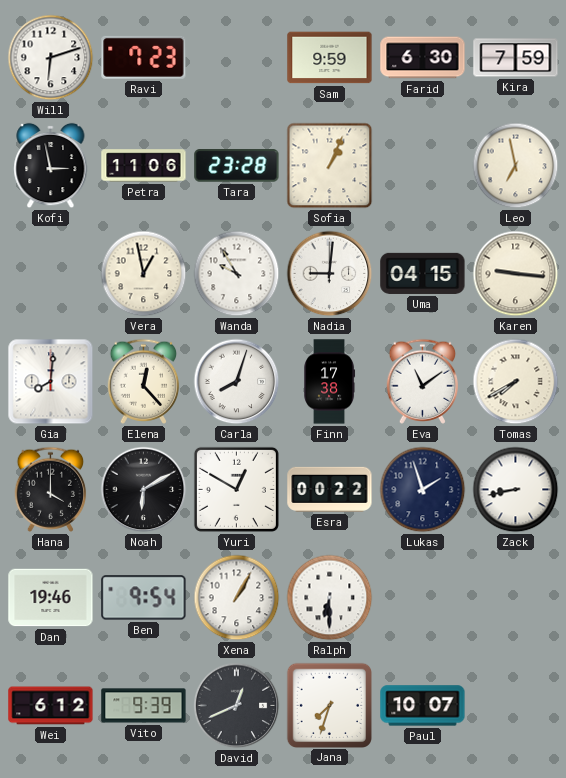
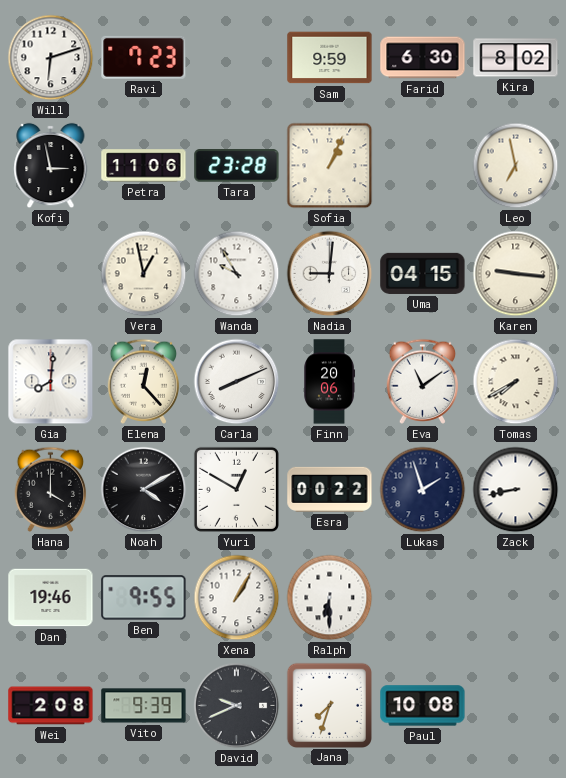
Kira: 7:59 -> 8:02 (516, 58)
Carla: 8:03 -> 8:11 (237, 382)
Finn: 17:38 -> 20:06 (330, 382)
Noah: 6:10 -> 4:10 (144, 490)
Ben: 9:54 -> 9:55 (144, 598)
Wei: 6:12 -> 2:08 (51, 706)
David: 12:41 -> 9:41 (237, 706)
Paul: 10:07 -> 10:08 (423, 706)
